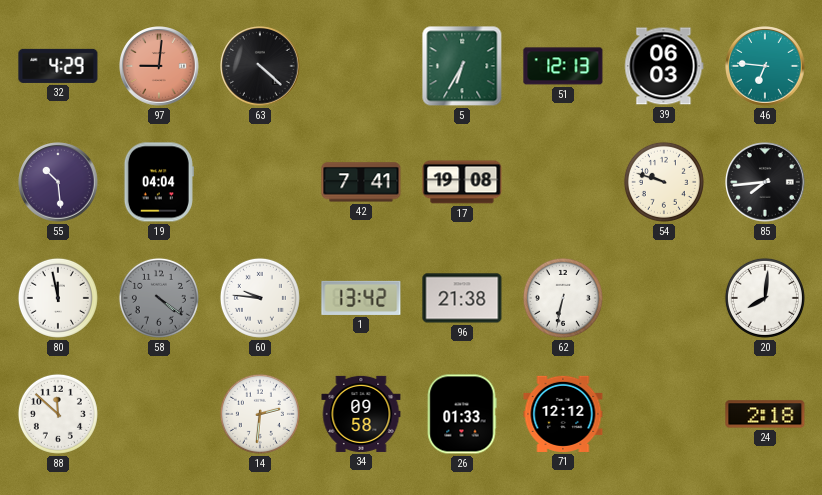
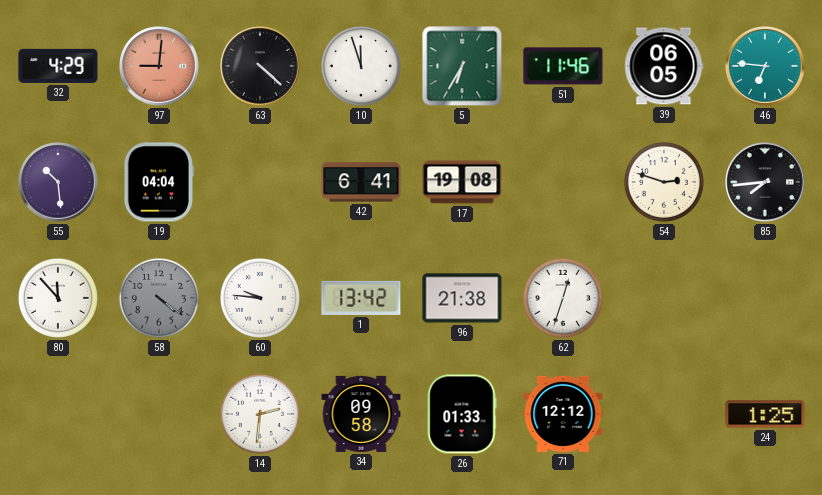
10: none -> 11:57 (361, 66)
51: 12:13 -> 11:46 (563, 66)
39: 06:03 -> 06:05 (664, 66)
42: 7:41 -> 6:41 (361, 182)
54: 9:48 -> 2:48 (664, 182)
80: 11:58 -> 11:53 (58, 298)
62: 6:32 -> 12:33 (563, 298)
20: 8:01 -> none (765, 298)
88: 11:52 -> none (58, 414)
24: 2:18 -> 1:25 (765, 414)
